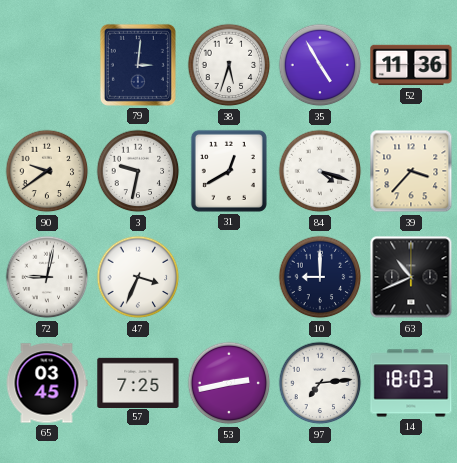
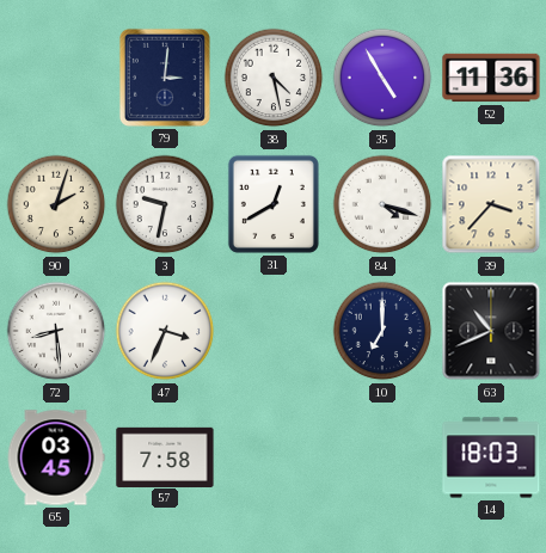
38: 5:33 -> 4:28 (274, 78)
90: 9:39 -> 2:03 (56, 204)
72: 9:02 -> 8:29 (56, 331)
10: 9:00 -> 7:00 (382, 331)
57: 7:25 -> 7:58 (165, 456)
53: 2:43 -> none (229, 383)
97: 7:14 -> none (320, 383)
